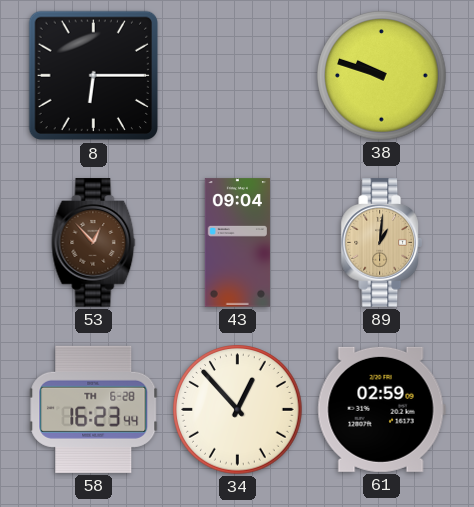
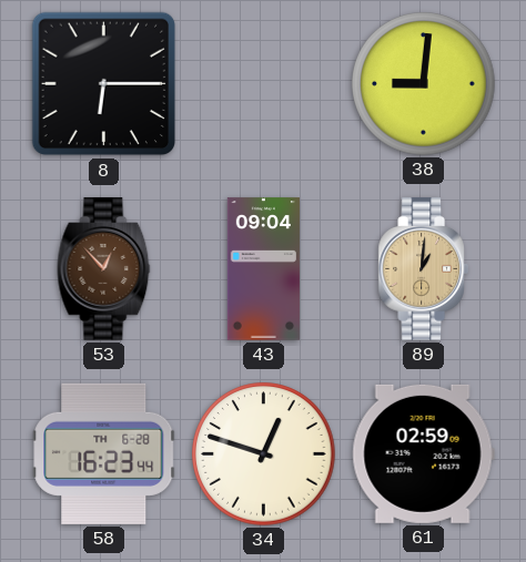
38: 9:48 -> 9:01 (424, 84)
34: 12:53 -> 12:48 (264, 454)
